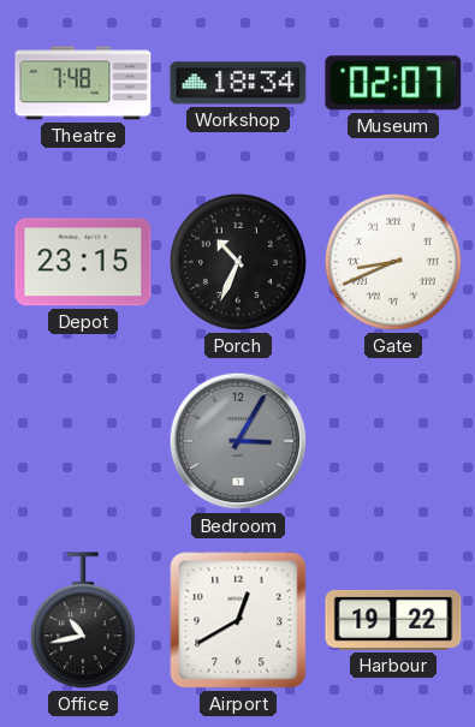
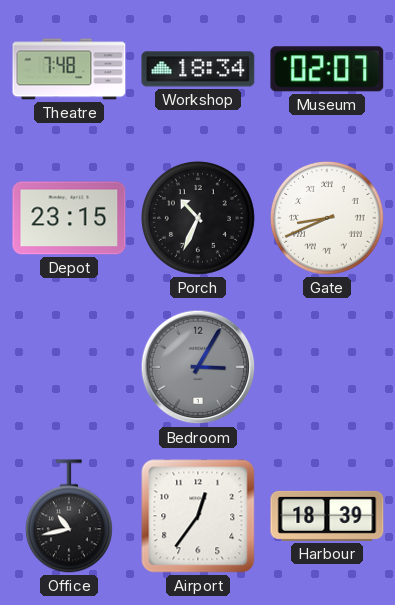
Airport: 12:40 -> 12:36 (198, 516)
Harbour: 19:22 -> 18:39 (327, 516)
